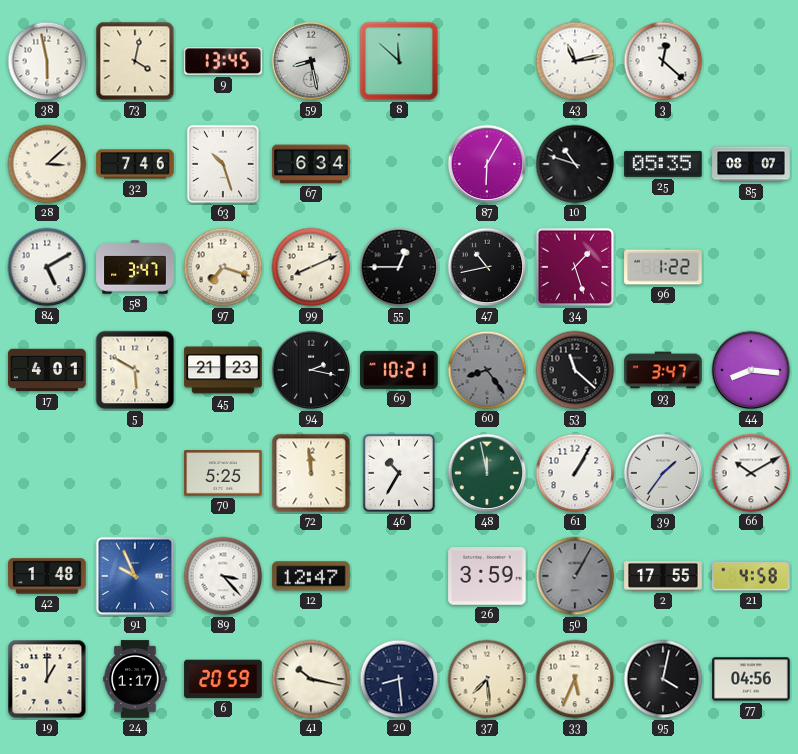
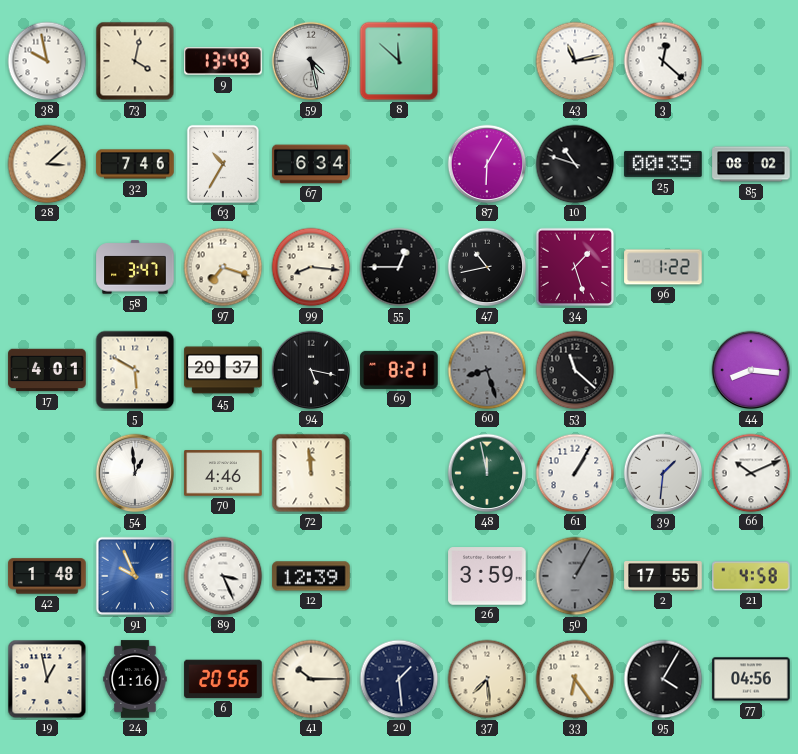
38: 5:58 -> 9:58 (47, 61)
9: 13:45 -> 13:49 (223, 61)
59: 8:28 -> 4:28 (311, 61)
63: 10:27 -> 10:35 (223, 164)
25: 05:35 -> 00:35 (663, 164)
85: 08:07 -> 08:02 (751, 164)
84: 5:10 -> none (47, 267)
99: 8:11 -> 8:16 (311, 267)
45: 21:23 -> 20:37 (223, 370)
94: 2:17 -> 5:17 (311, 370)
69: 10:21 -> 8:21 (399, 370)
60: 8:24 -> 8:27 (487, 370)
93: 3:47 -> none (663, 370)
54: none -> 12:59 (135, 473)
70: 5:25 -> 4:46 (223, 473)
46: 10:35 -> none (399, 473)
39: 1:36 -> 1:31 (663, 473)
66: 10:10 -> 10:11 (751, 473)
89: 3:23 -> 3:26 (223, 576)
12: 12:47 -> 12:39 (311, 576)
19: 1:00 -> 12:58 (47, 679)
24: 1:17 -> 1:16 (135, 679)
6: 20:59 -> 20:56 (223, 679)
41: 10:17 -> 10:15 (311, 679)
20: 8:29 -> 1:29 (399, 679)
33: 5:34 -> 6:24 (575, 679)
95: 4:02 -> 4:05 (663, 679)
